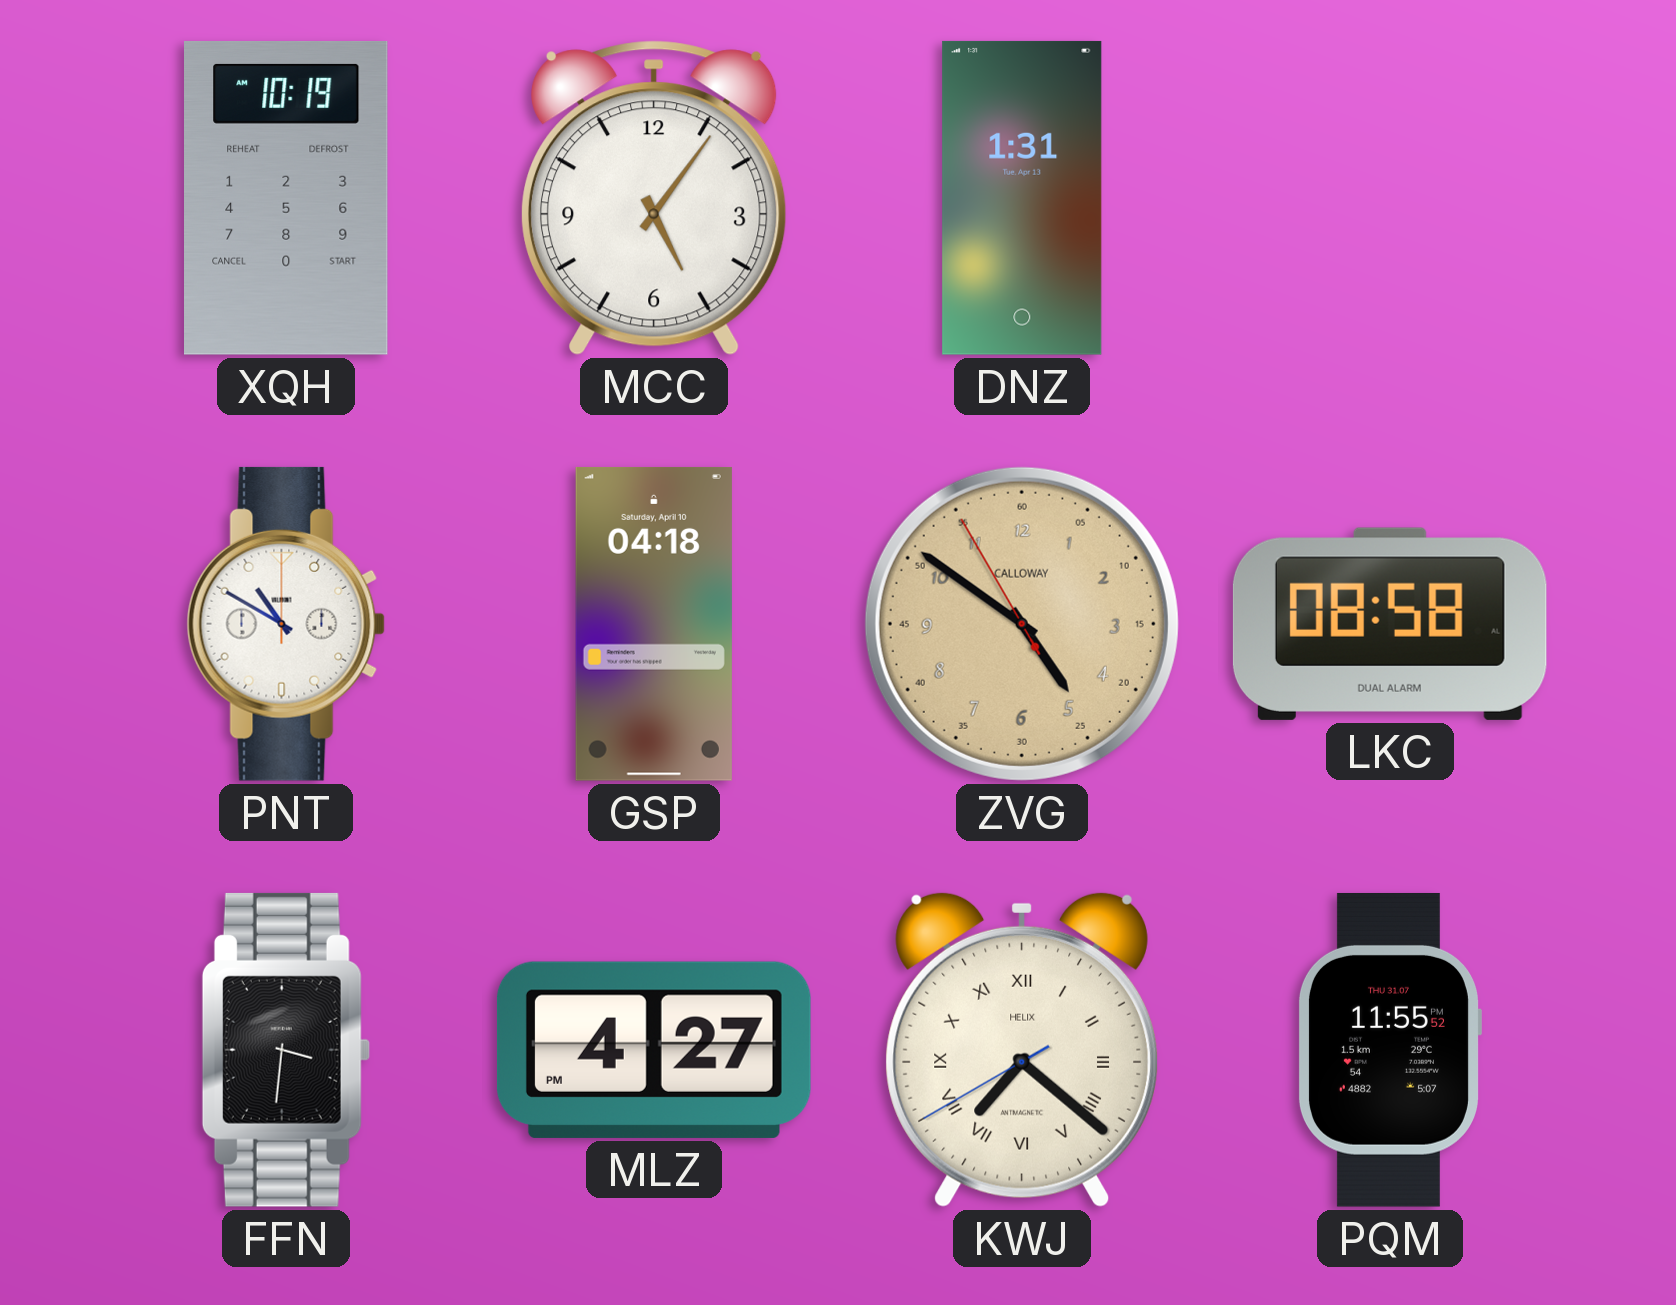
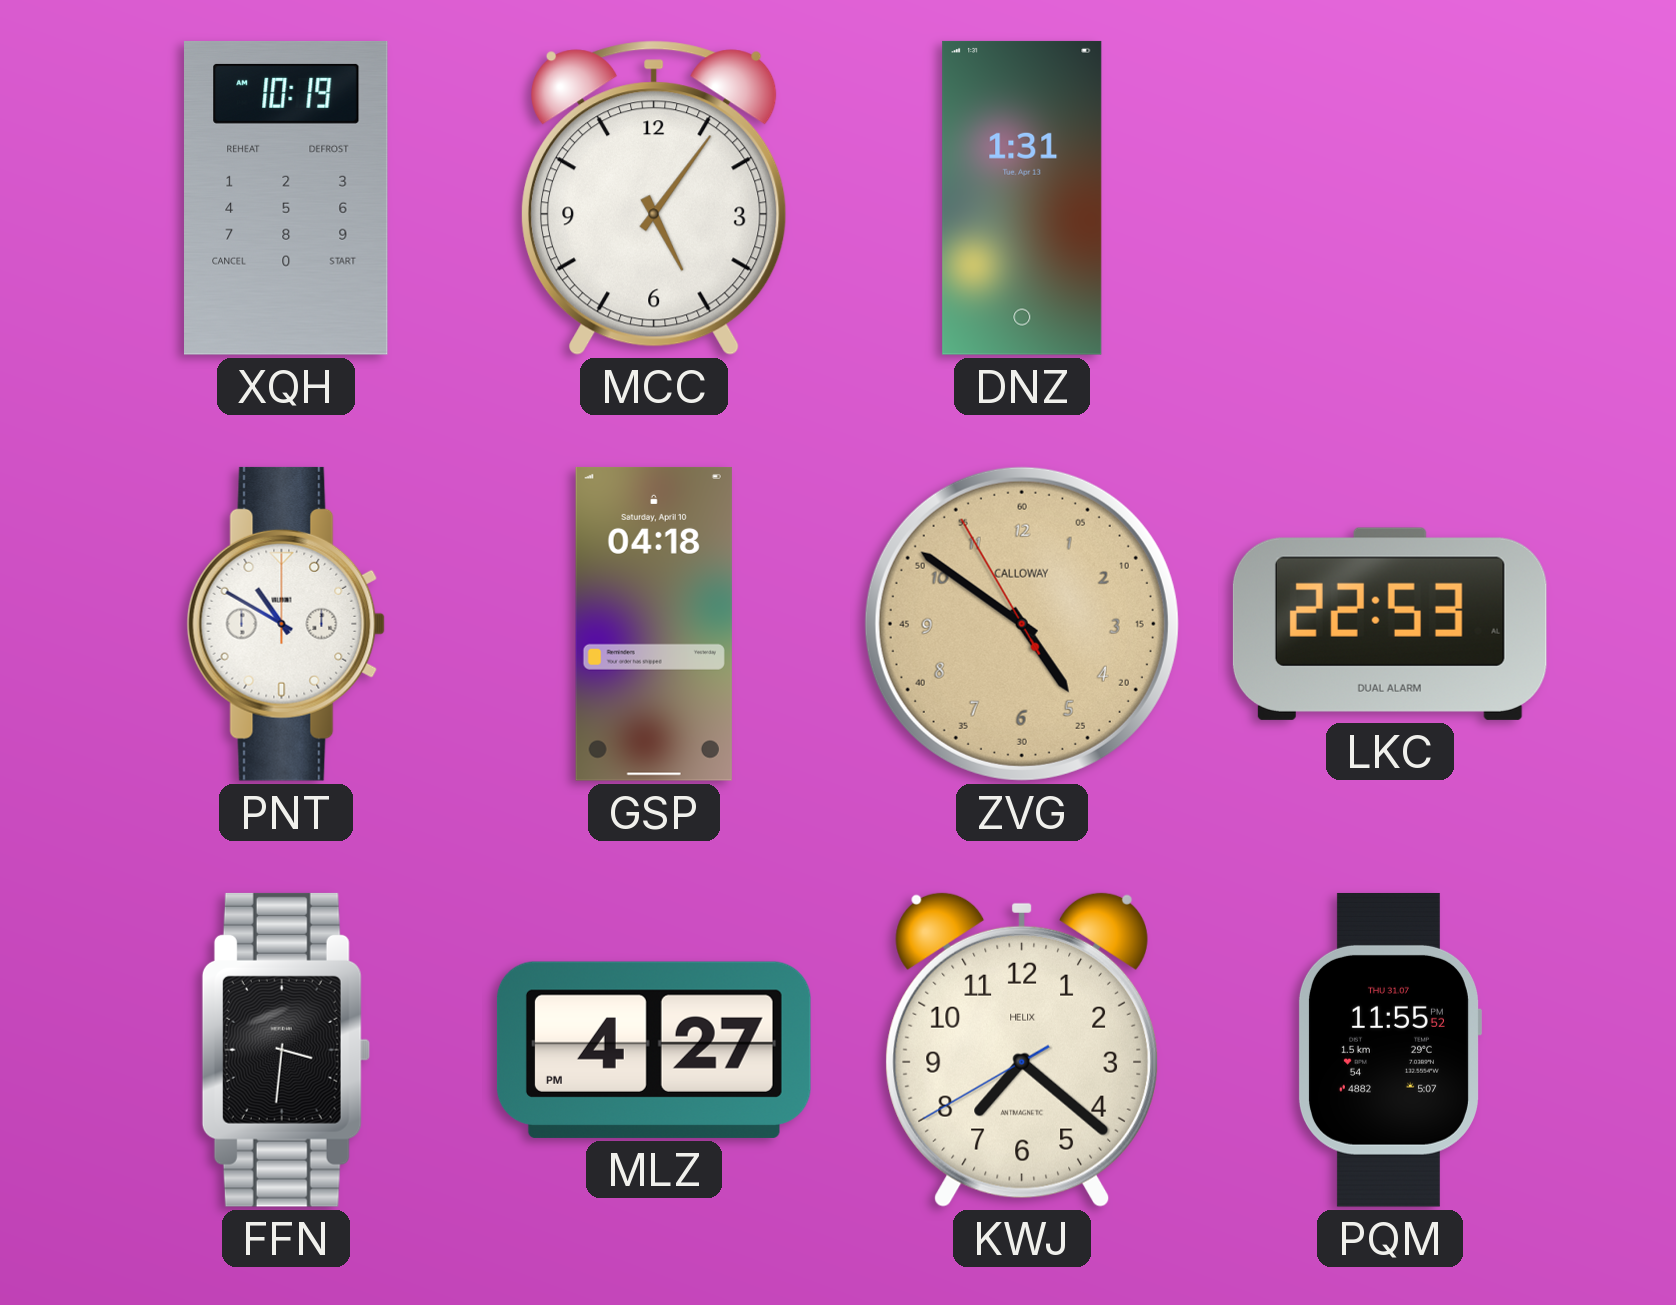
LKC: 08:58 -> 22:53 (1390, 624)
KWJ numerals: Roman -> Arabic (1022, 1050)
